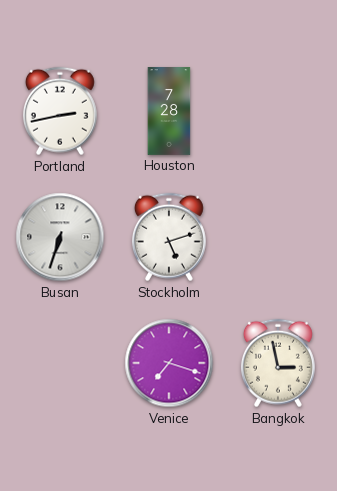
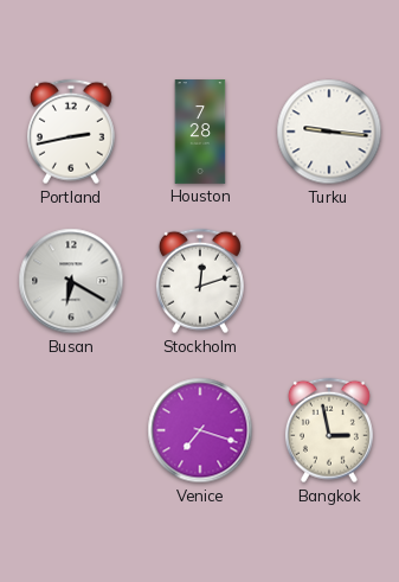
Turku: none -> 9:16 (329, 132)
Busan: 6:33 -> 6:20 (71, 281)
Stockholm: 5:12 -> 12:12 (200, 281)
